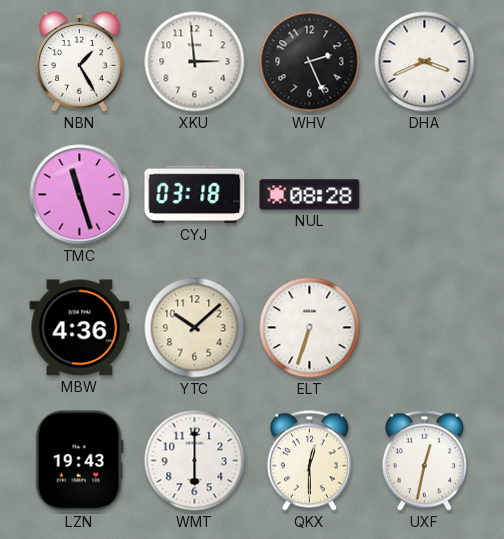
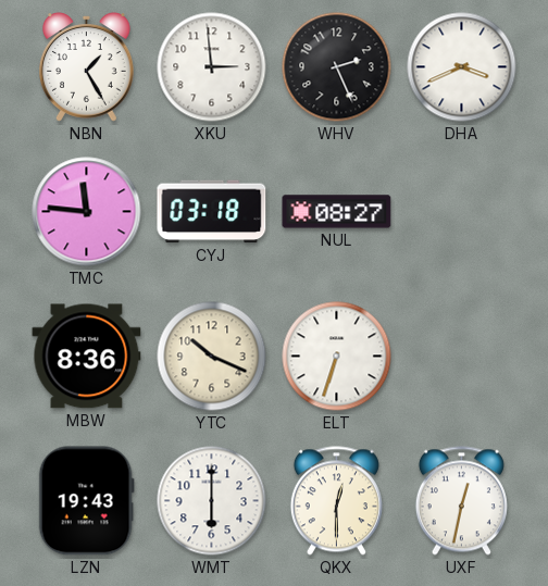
TMC: 11:27 -> 11:46 (87, 212)
NUL: 08:28 -> 08:27 (337, 212)
MBW: 4:36 -> 8:36 (87, 357)
YTC: 10:08 -> 10:19 (212, 357)
